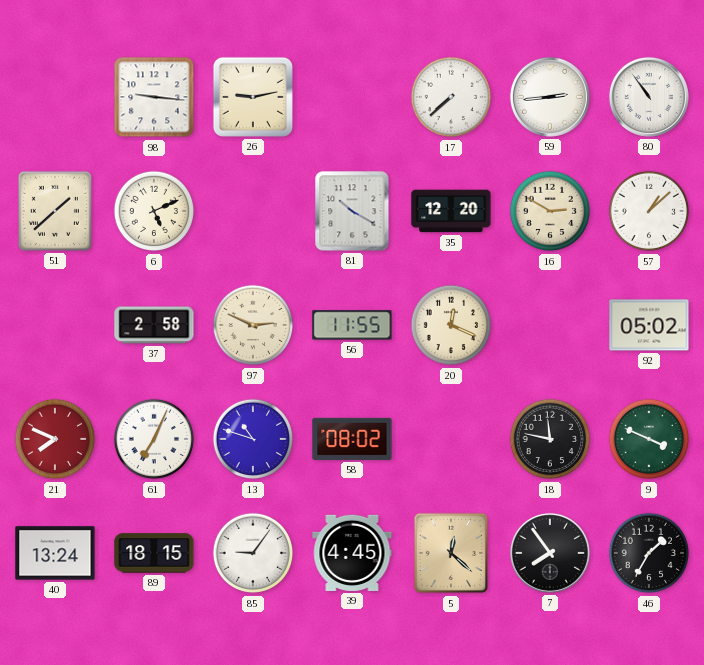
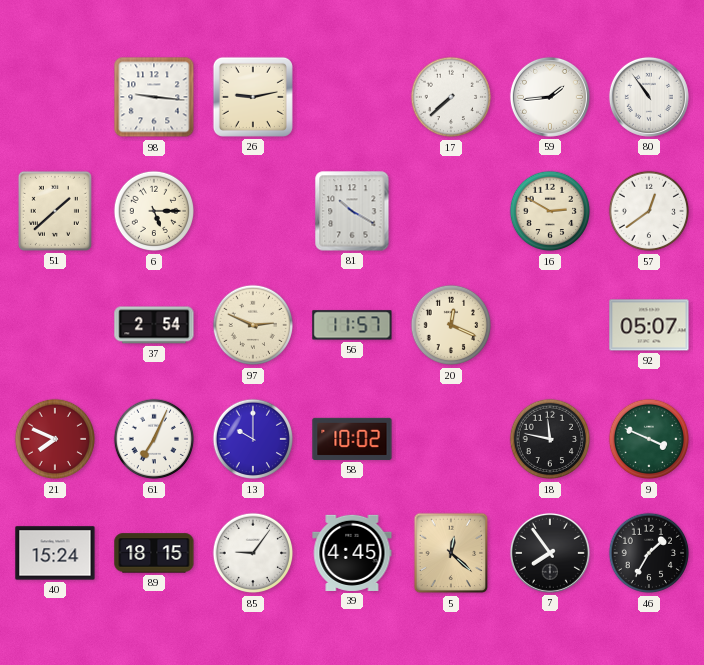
59: 2:44 -> 1:44 (550, 97)
6: 5:11 -> 5:15 (154, 211)
35: 12:20 -> none (451, 211)
57: 1:08 -> 12:39 (649, 211)
37: 2:58 -> 2:54 (154, 325)
56: 11:55 -> 11:57 (352, 325)
92: 05:02 -> 05:07 (649, 325)
13: 10:48 -> 10:00 (253, 439)
58: 08:02 -> 10:02 (352, 439)
40: 13:24 -> 15:24 (55, 553)
